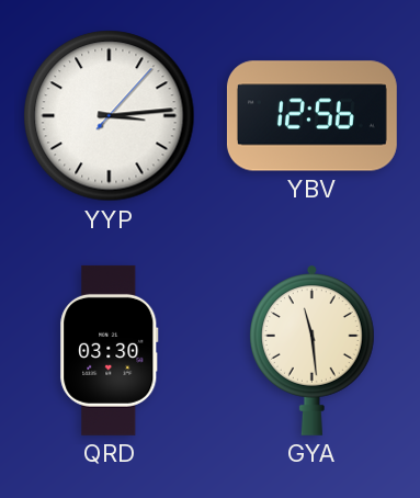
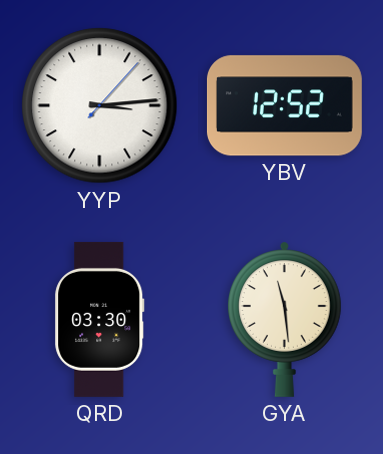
YBV: 12:56 -> 12:52 (284, 106)
